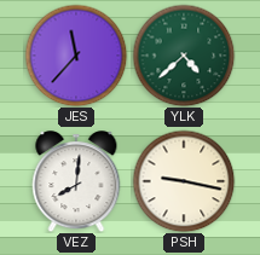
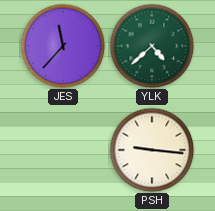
VEZ: 8:01 -> none (76, 181)
PSH: 9:17 -> 9:16 (152, 150)
